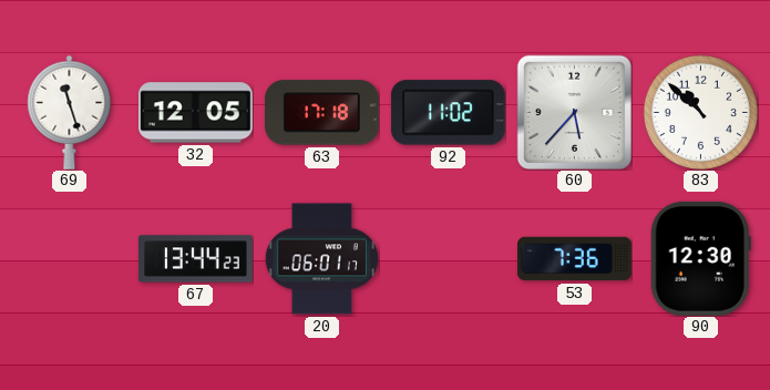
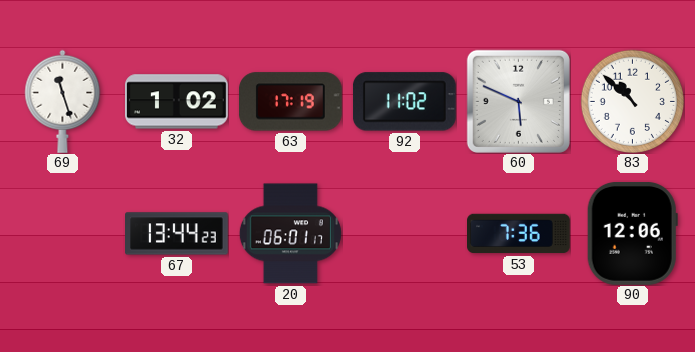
32: 12:05 -> 1:02 (177, 102)
63: 17:18 -> 17:19 (290, 102)
60: 5:37 -> 5:49 (518, 101)
90: 12:30 -> 12:06 (632, 233)
